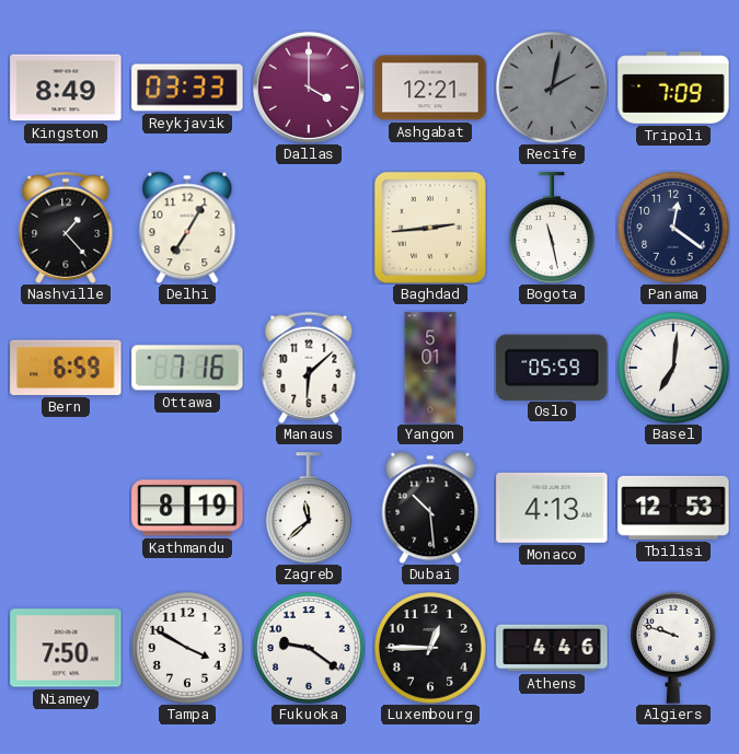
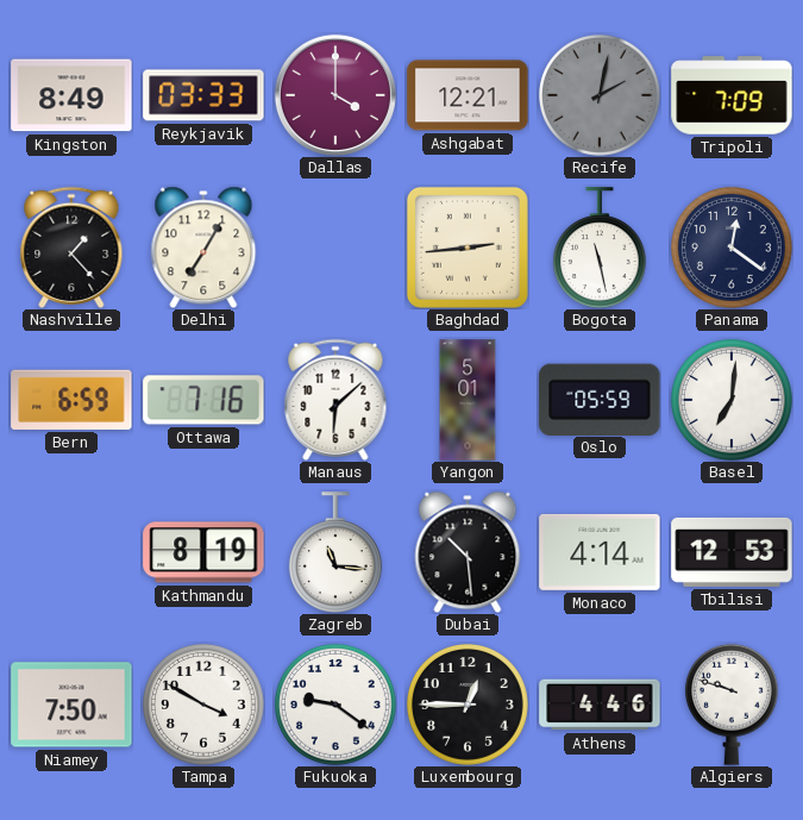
Zagreb: 11:38 -> 11:16 (335, 552)
Monaco: 4:13 -> 4:14 (600, 552)
